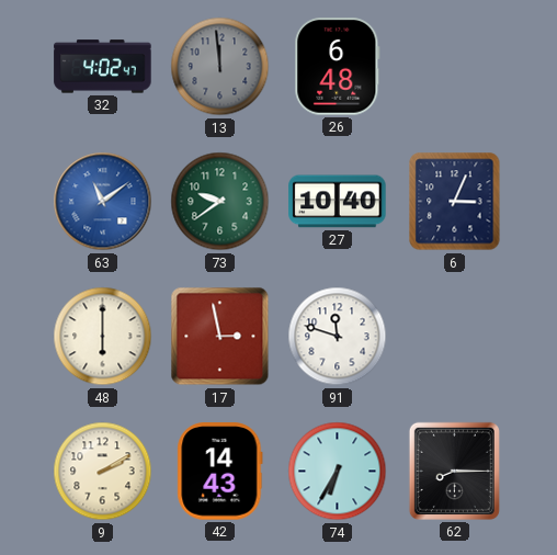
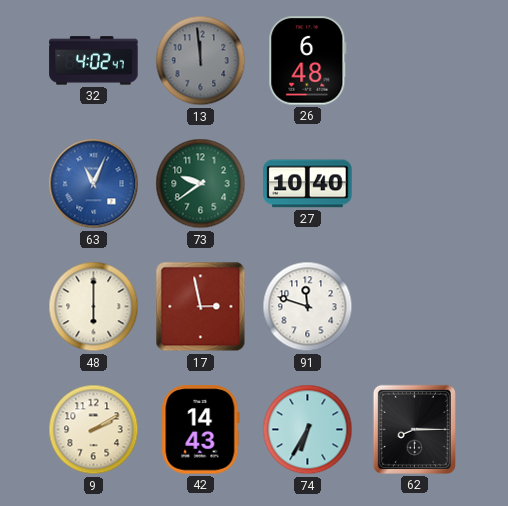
63: 11:09 -> 11:04 (94, 184)
6: 3:04 -> none (455, 202)
